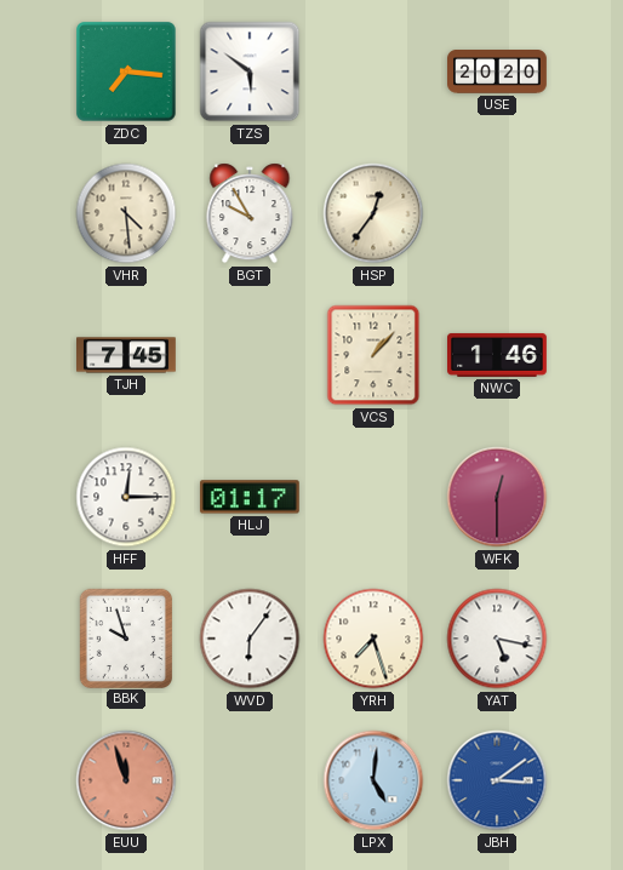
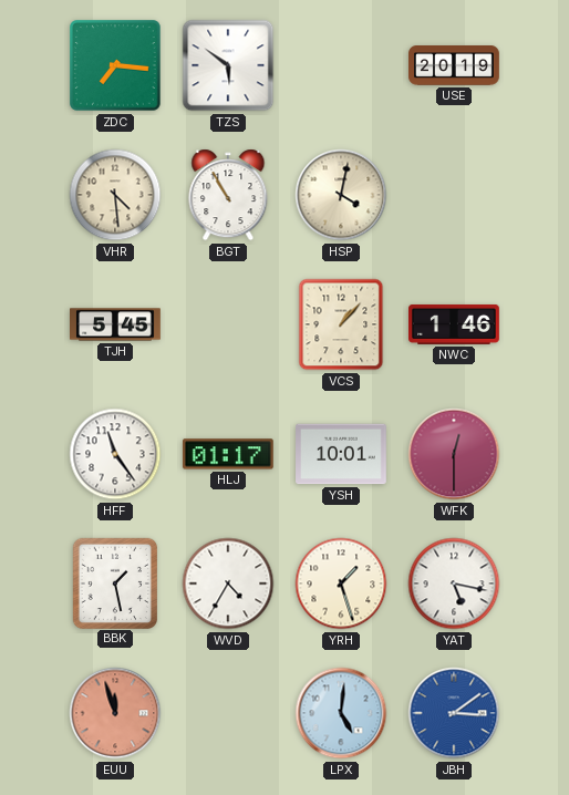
USE: 20:20 -> 20:19 (455, 65)
BGT: 9:55 -> 10:55 (228, 195)
HSP: 12:36 -> 4:02 (341, 195)
TJH: 7:45 -> 5:45 (115, 324)
HFF: 12:15 -> 11:24 (115, 454)
YSH: none -> 10:01 (342, 454)
BBK: 9:57 -> 1:28 (114, 582)
WVD: 6:06 -> 4:35 (228, 584)
YRH: 7:27 -> 1:27 (341, 584)
